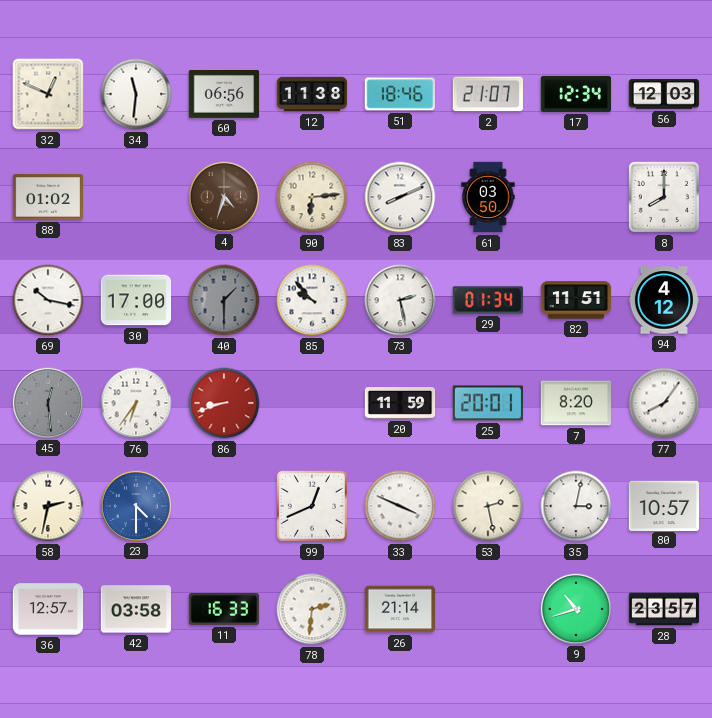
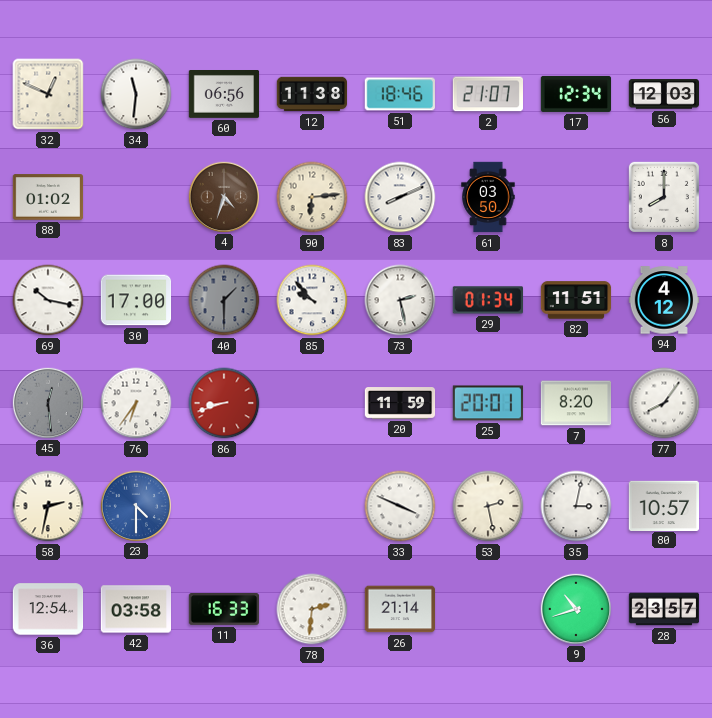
99: 12:41 -> none (312, 506)
36: 12:57 -> 12:54 (48, 609)
